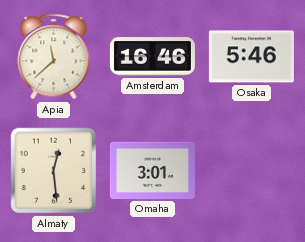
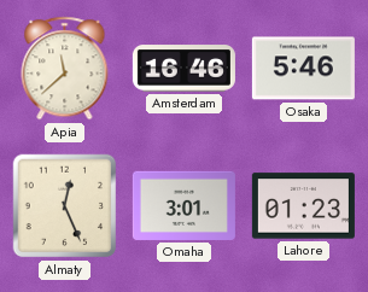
Almaty: 12:29 -> 12:26 (65, 206)
Lahore: none -> 01:23 (303, 206)
